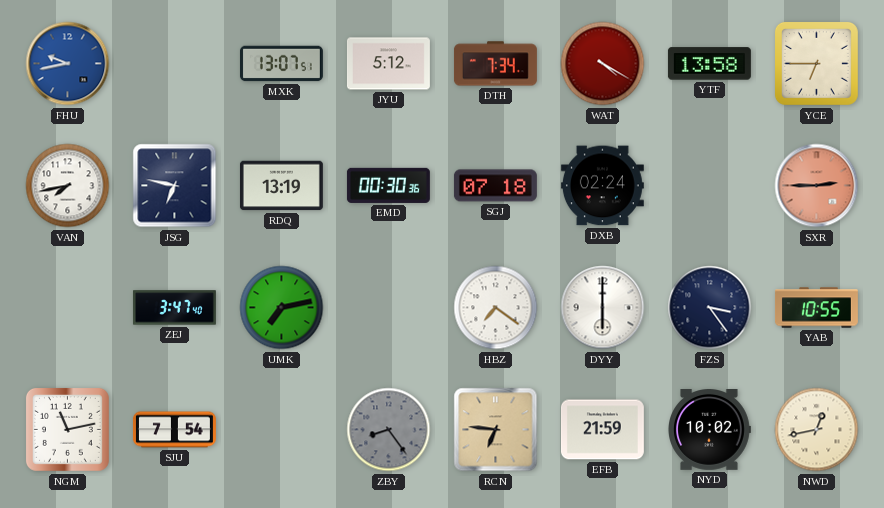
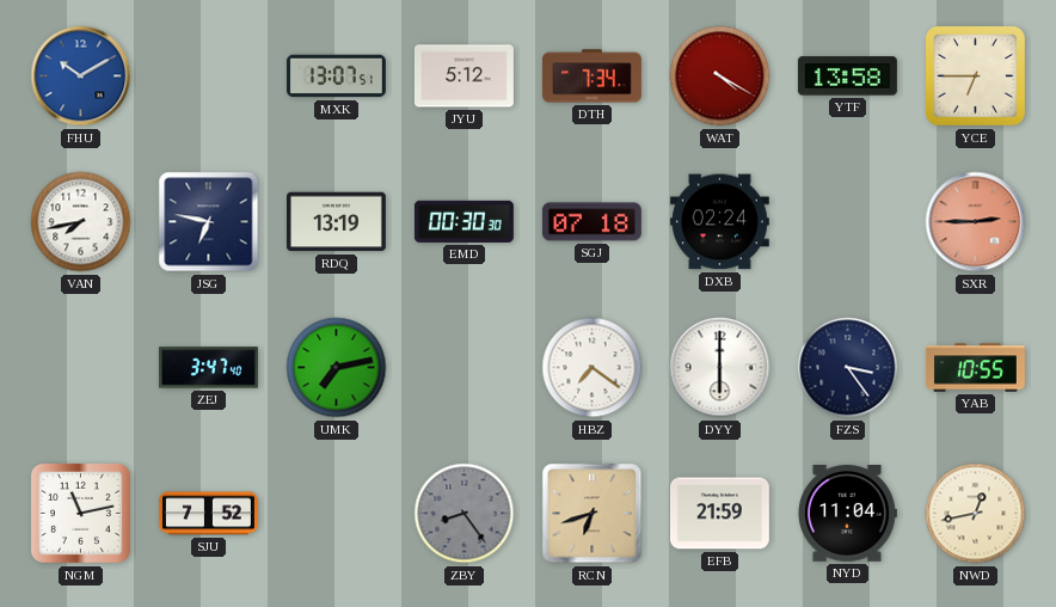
FHU: 9:43 -> 10:10 (81, 76)
EMD: 00:30:36 -> 00:30:30 (463, 221)
SJU: 7:54 -> 7:52 (208, 514)
RCN: 6:46 -> 6:42 (593, 514)
NYD: 10:02 -> 11:04 (848, 514)
